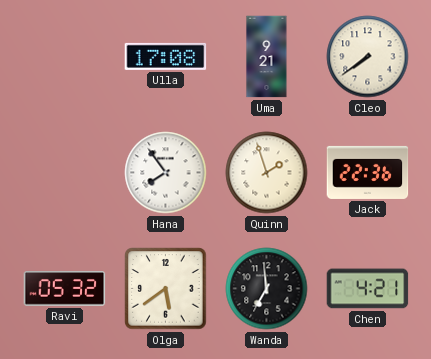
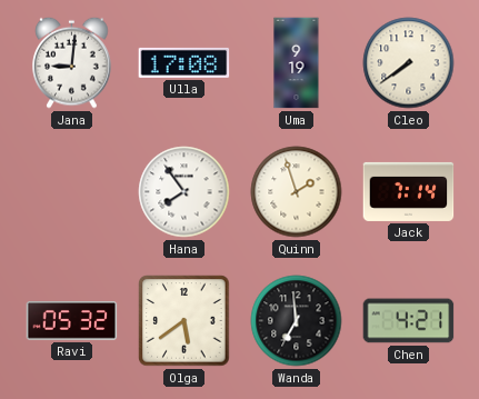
Jana: none -> 9:01 (72, 62)
Uma: 9:21 -> 9:19 (297, 63)
Jack: 22:36 -> 7:14 (409, 191)
